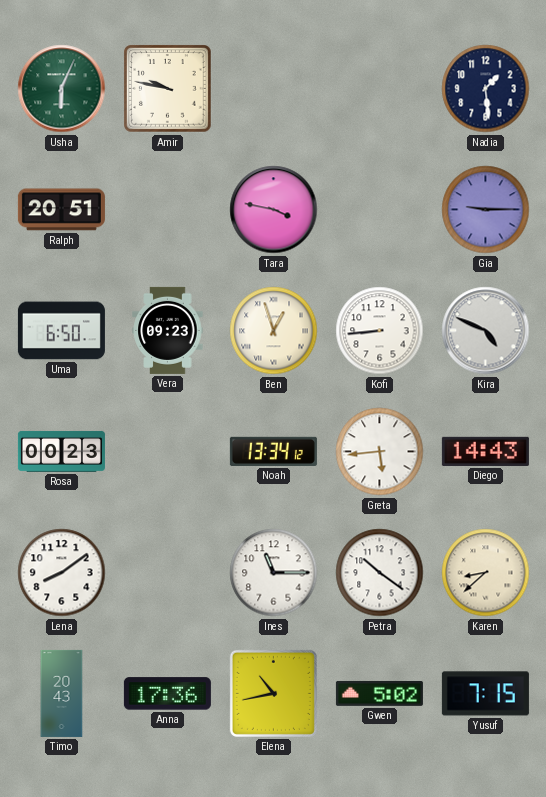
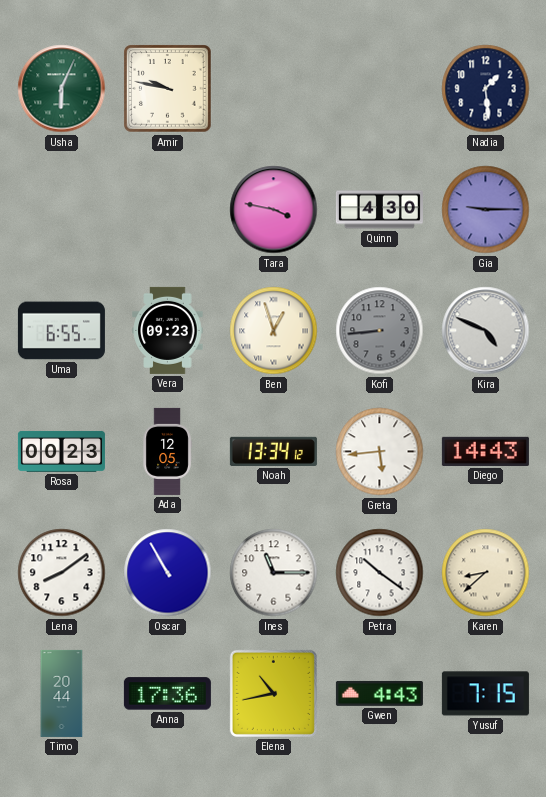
Ralph: 20:51 -> none (61, 210)
Quinn: none -> 4:30 (379, 210)
Uma: 6:50 -> 6:55 (61, 331)
Kofi dial: white -> grey (380, 331)
Ada: none -> 12:05 (167, 451)
Oscar: none -> 10:55 (168, 573)
Timo: 20:43 -> 20:44 (62, 693)
Gwen: 5:02 -> 4:43 (379, 693)
